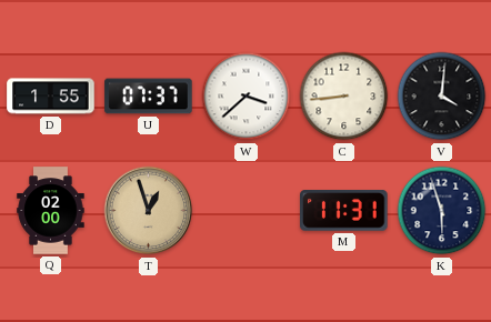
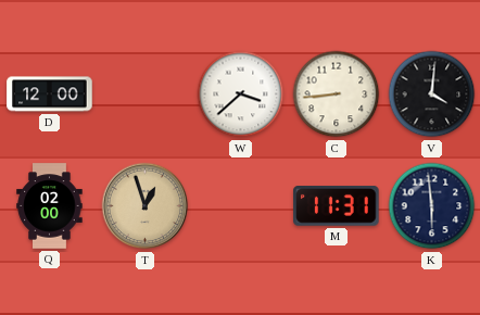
D: 1:55 -> 12:00 (50, 94)
U: 07:37 -> none (149, 97)
K: 5:57 -> 5:59 (432, 206)
